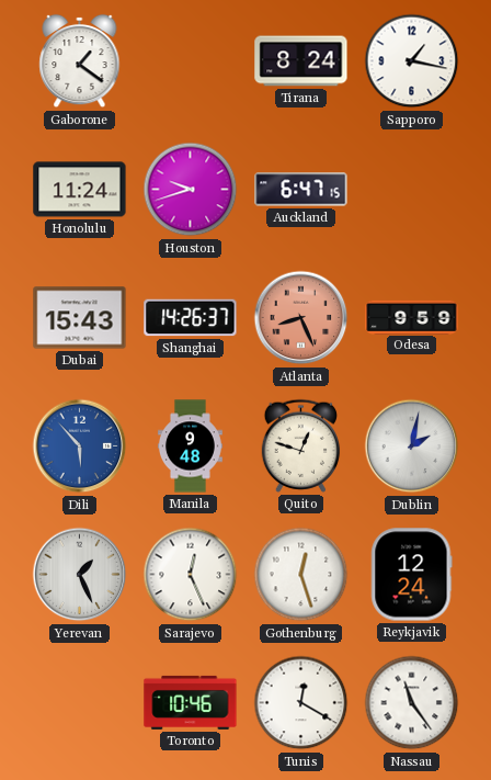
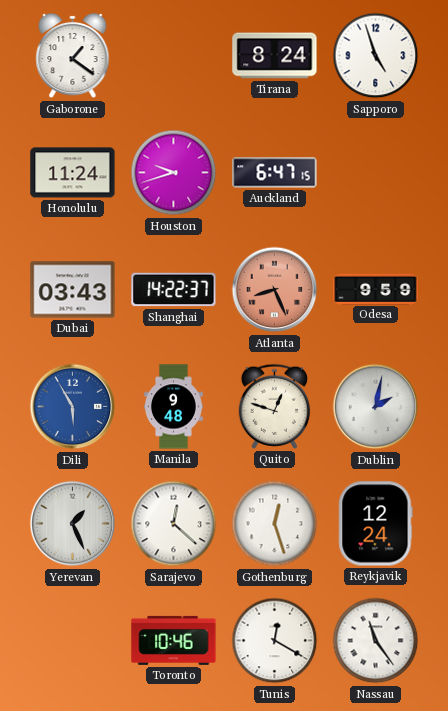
Sapporo: 1:17 -> 4:57 (376, 56)
Dubai: 15:43 -> 03:43 (73, 290)
Shanghai: 14:26 -> 14:22 (174, 290)
Dili: 5:53 -> 5:55 (73, 407)
Sarajevo: 12:26 -> 12:22 (174, 524)
